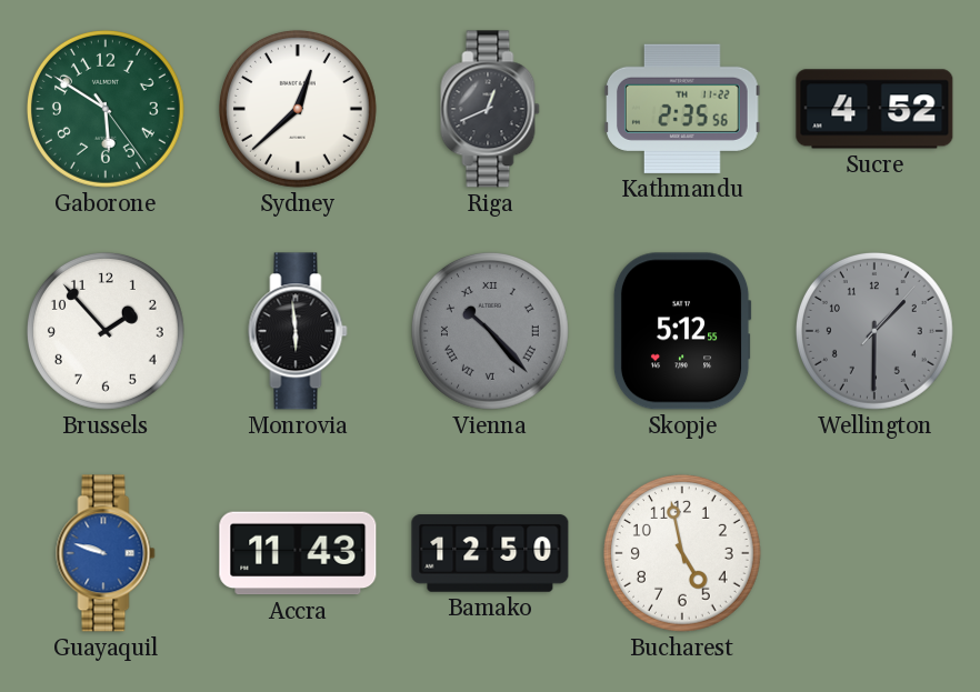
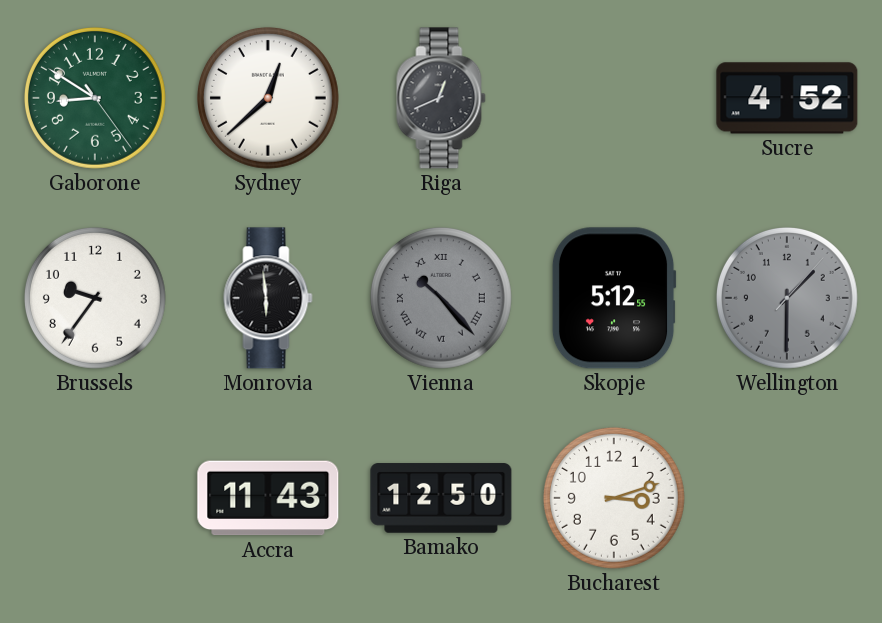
Gaborone: 5:50 -> 8:50 (95, 98)
Kathmandu: 2:35 -> none (683, 109)
Brussels: 1:53 -> 9:36 (95, 298)
Guayaquil: 9:48 -> none (106, 553)
Bucharest: 4:58 -> 3:12 (614, 498)
